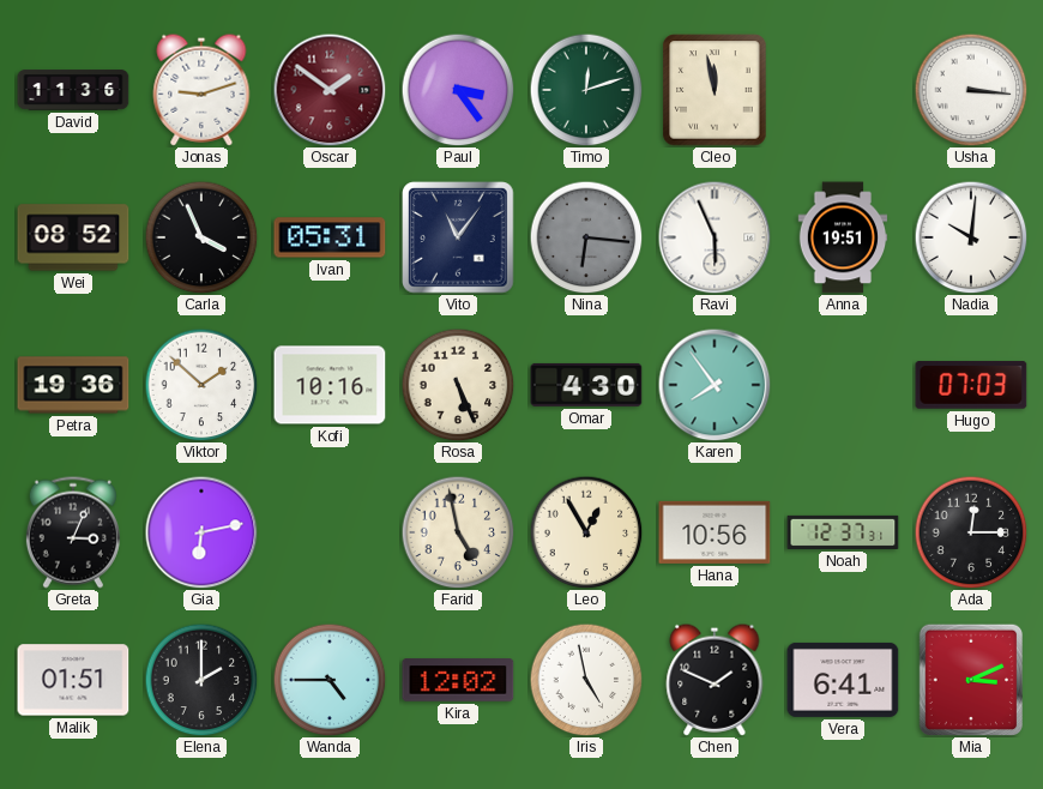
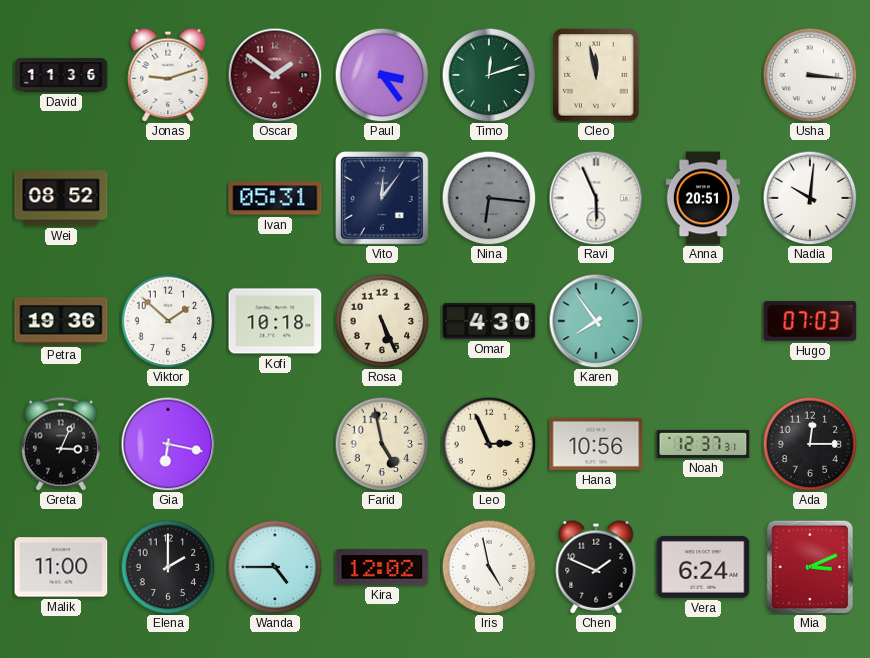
Carla: 3:56 -> none (201, 237)
Vito: 11:06 -> 12:06 (382, 198)
Anna: 19:51 -> 20:51 (703, 198)
Kofi: 10:16 -> 10:18 (275, 321)
Gia: 6:13 -> 6:17 (168, 444)
Leo: 12:55 -> 2:56 (489, 444)
Malik: 01:51 -> 11:00 (61, 567)
Vera: 6:41 -> 6:24 (703, 567)
